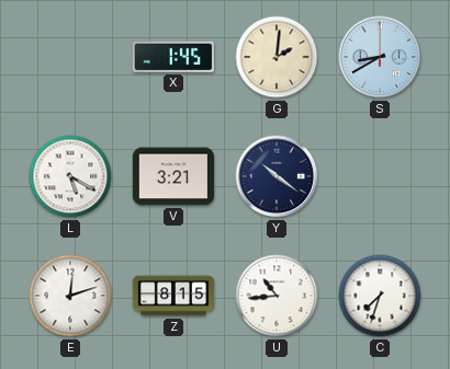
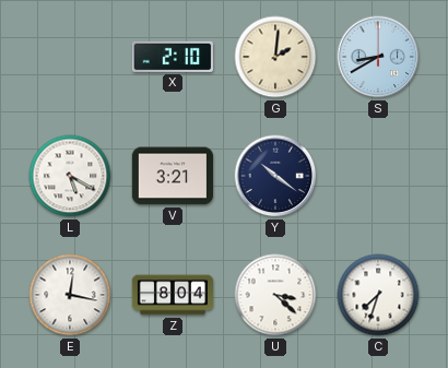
X: 1:45 -> 2:10 (173, 57)
E: 12:12 -> 12:17 (70, 295)
Z: 8:15 -> 8:04 (172, 295)
U: 10:44 -> 3:22 (275, 295)
